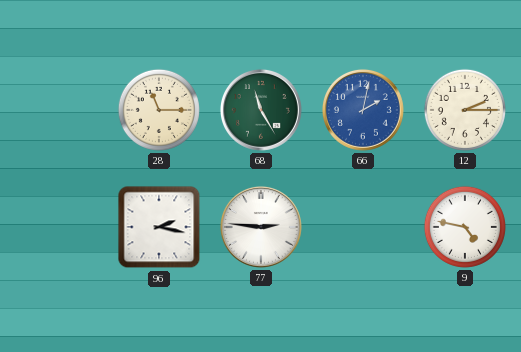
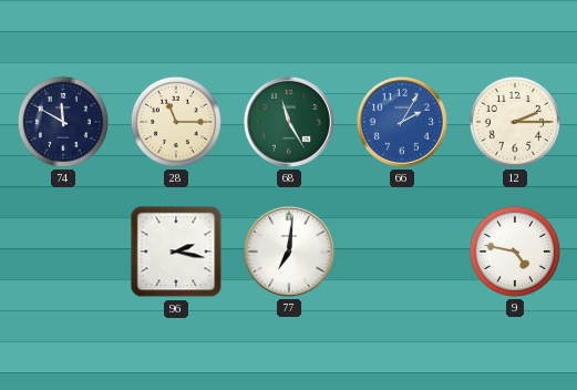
74: none -> 11:50 (63, 122)
66: 2:02 -> 2:05 (402, 122)
77: 2:46 -> 7:01 (289, 252)
